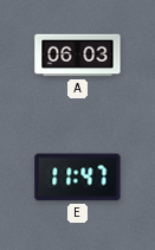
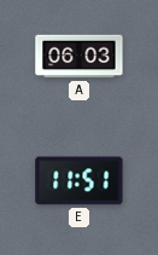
E: 11:47 -> 11:51 (80, 181)
